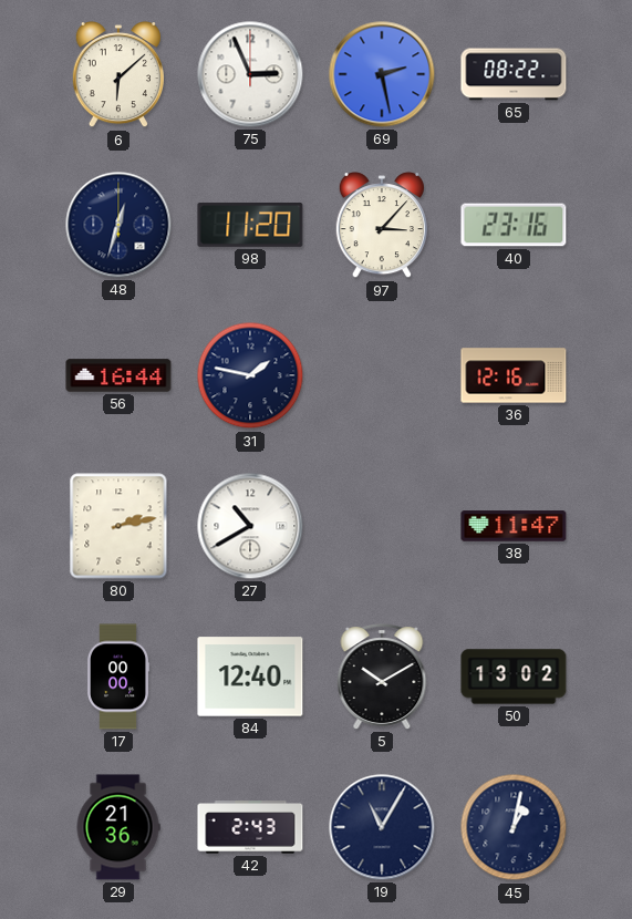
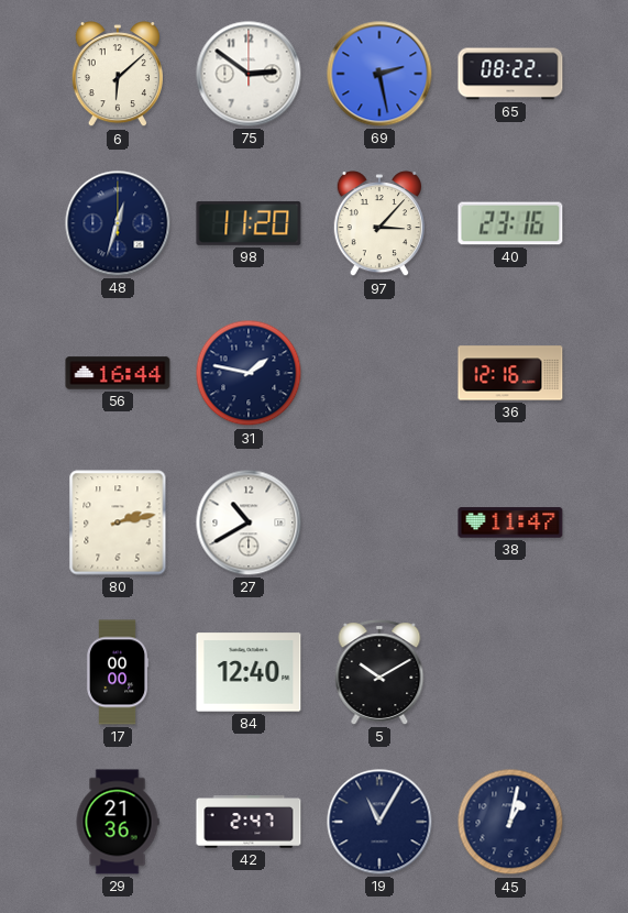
75: 2:56 -> 2:51 (249, 74)
50: 13:02 -> none (514, 677)
42: 2:43 -> 2:47 (249, 822)
